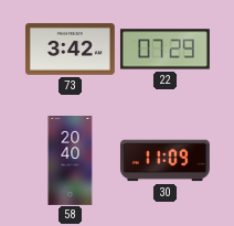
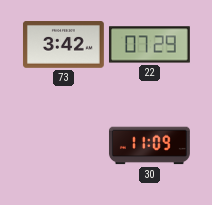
58: 20:40 -> none (71, 161)
